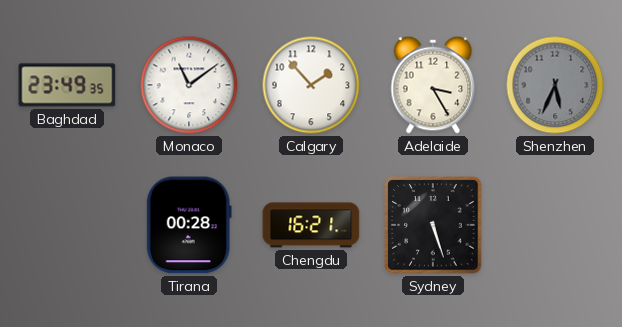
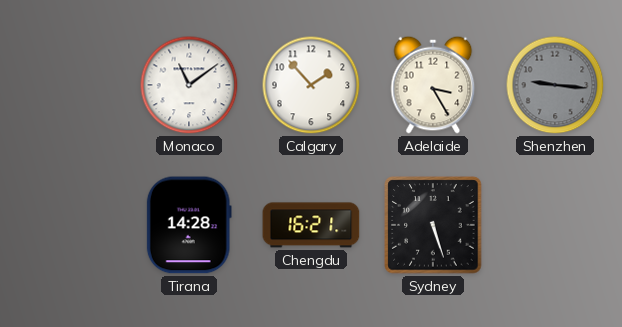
Baghdad: 23:49 -> none (67, 85)
Shenzhen: 5:34 -> 9:16 (555, 85)
Tirana: 00:28 -> 14:28 (189, 225)
